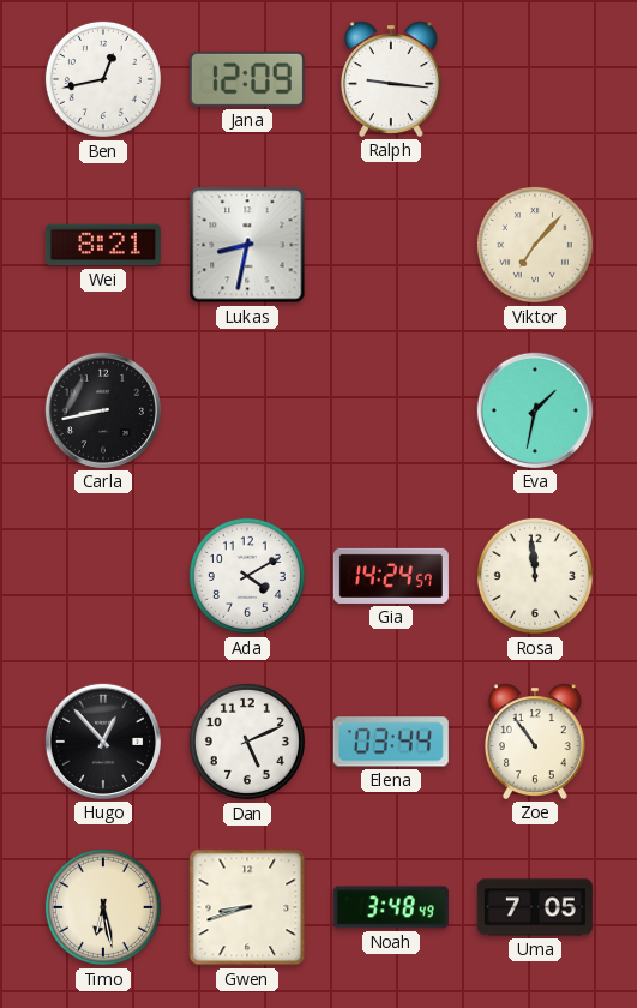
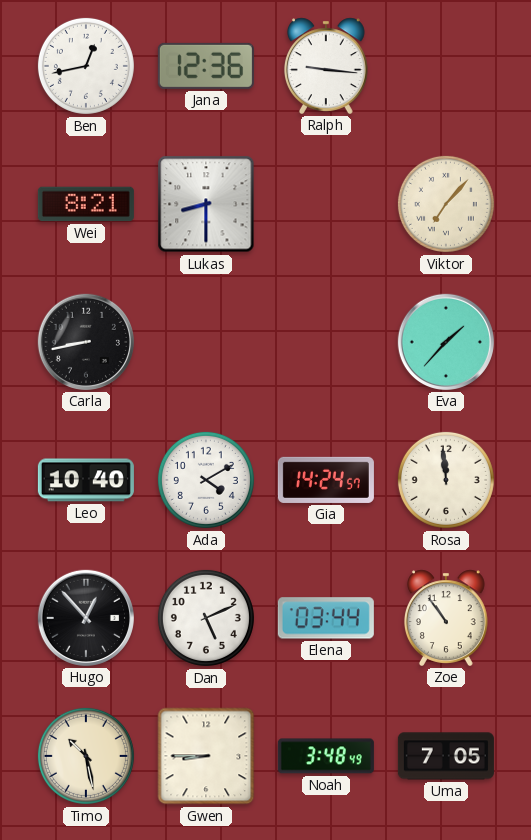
Jana: 12:09 -> 12:36 (206, 66)
Lukas: 8:32 -> 8:30 (206, 204)
Eva: 1:32 -> 1:37 (446, 342)
Leo: none -> 10:40 (86, 480)
Timo: 6:28 -> 10:28 (86, 756)
Gwen: 8:42 -> 8:45 (206, 756)
